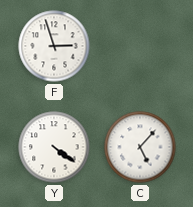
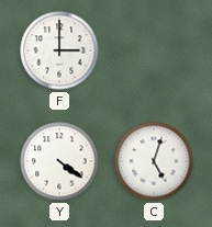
F: 2:57 -> 3:00 (59, 50)
C: 5:07 -> 5:03 (154, 161)
